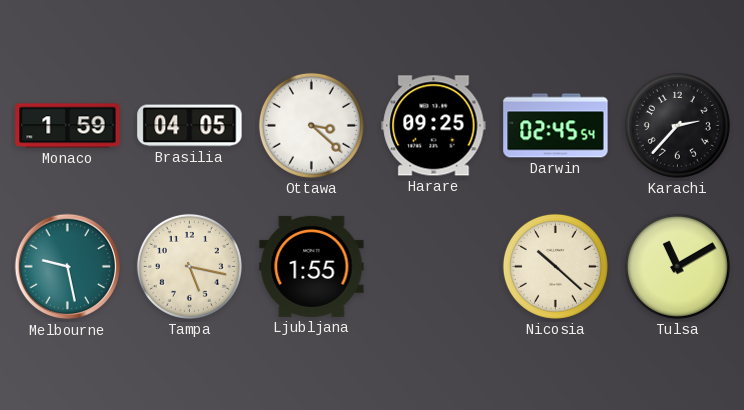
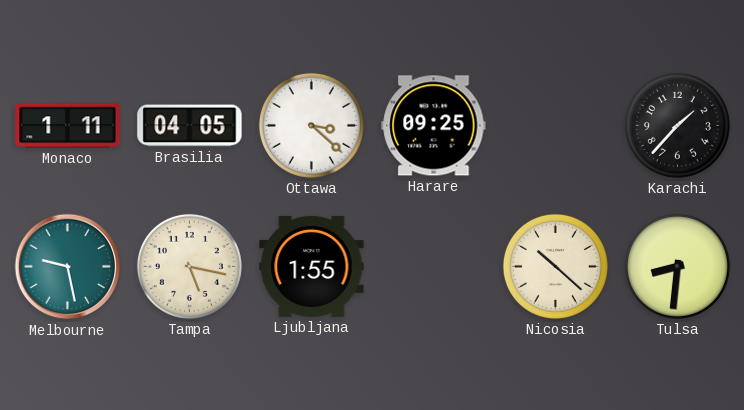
Monaco: 1:59 -> 1:11 (68, 126)
Darwin: 02:45 -> none (556, 126)
Karachi: 2:37 -> 1:37 (677, 125)
Tulsa: 11:10 -> 8:31 (677, 266)
